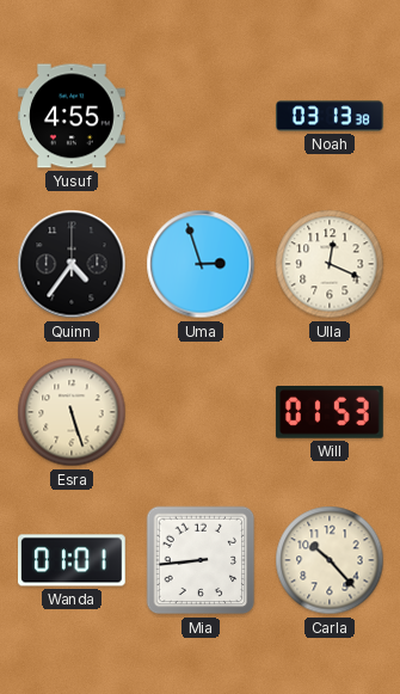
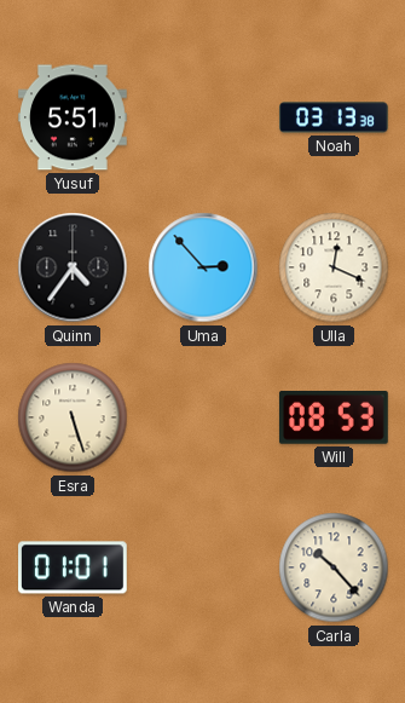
Yusuf: 4:55 -> 5:51 (74, 117)
Uma: 2:57 -> 2:53 (203, 267)
Will: 01:53 -> 08:53 (334, 419)
Mia: 8:44 -> none (201, 560)
